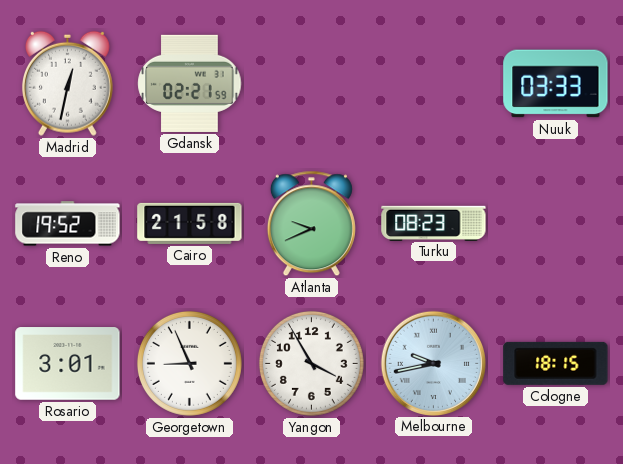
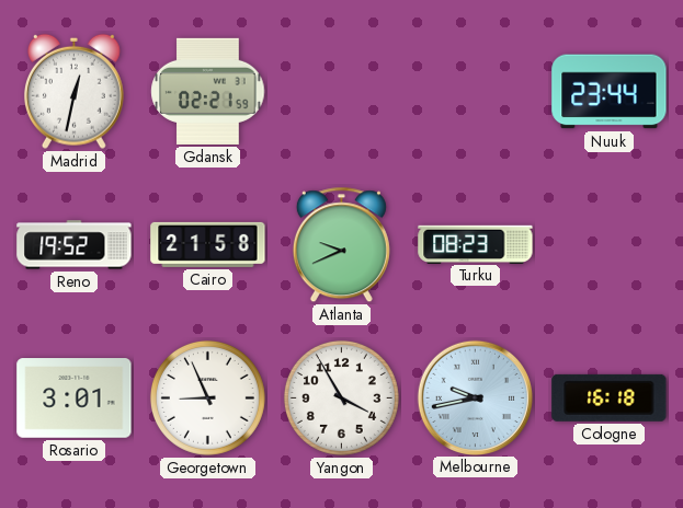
Nuuk: 03:33 -> 23:44 (610, 92)
Cologne: 18:15 -> 16:18 (610, 397)
